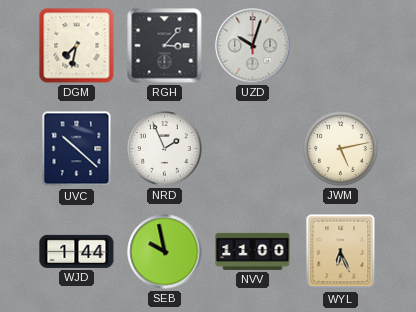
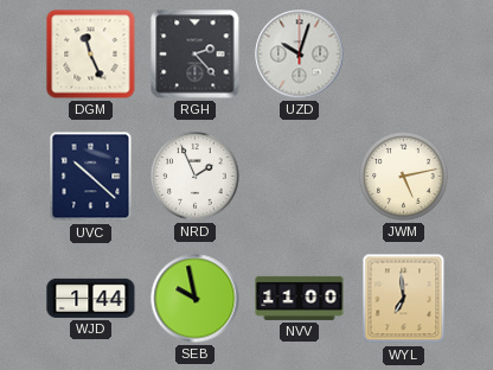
DGM: 7:32 -> 11:26 (91, 55)
RGH: 3:07 -> 2:23 (196, 55)
WYL: 6:26 -> 6:59 (404, 299)
